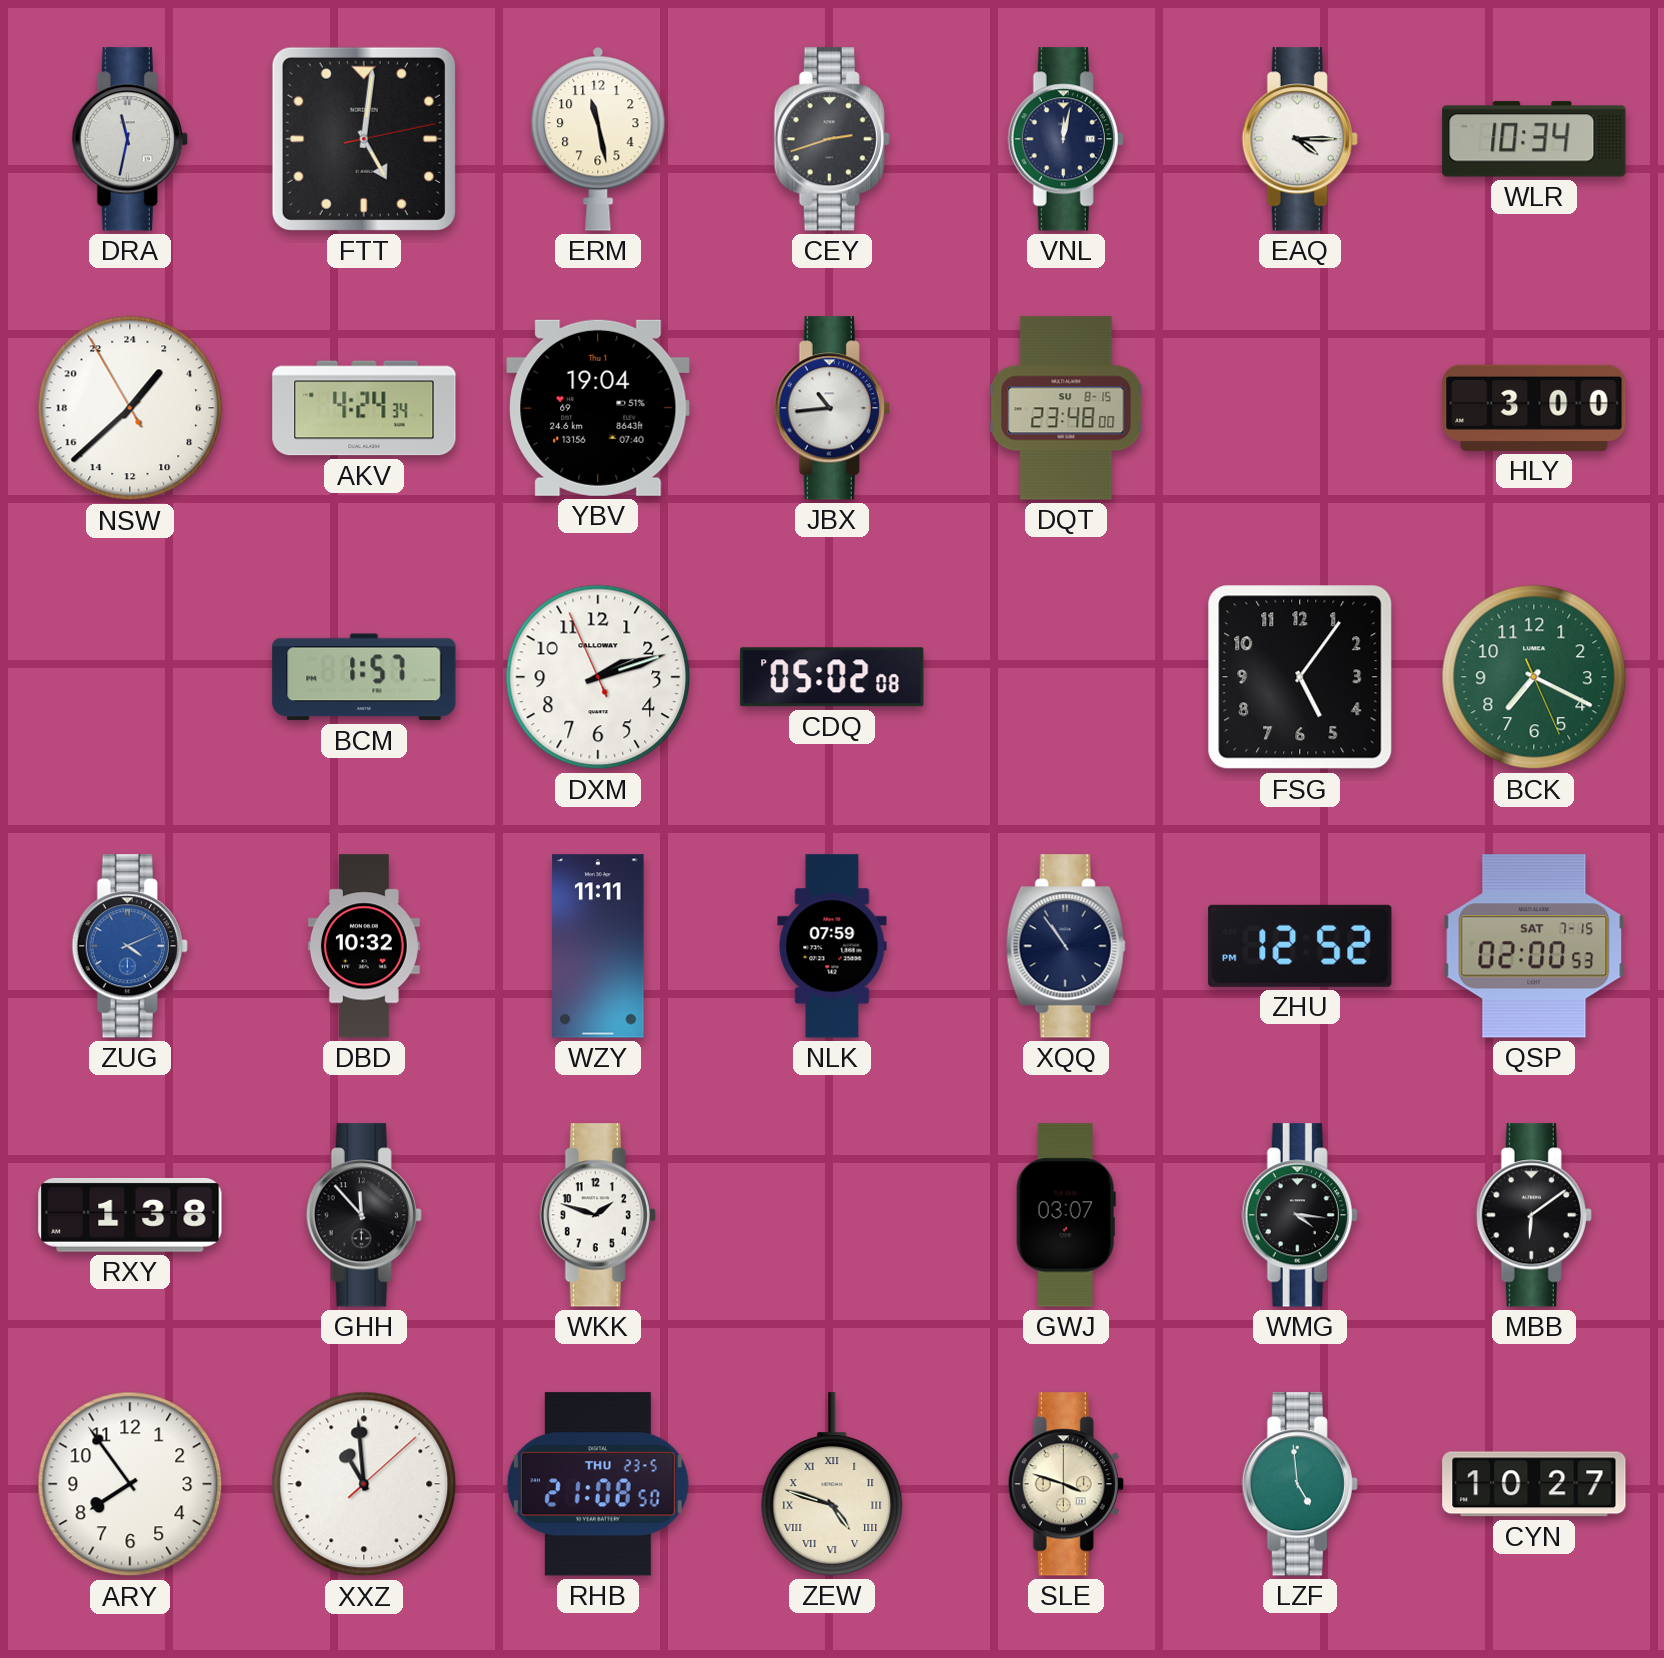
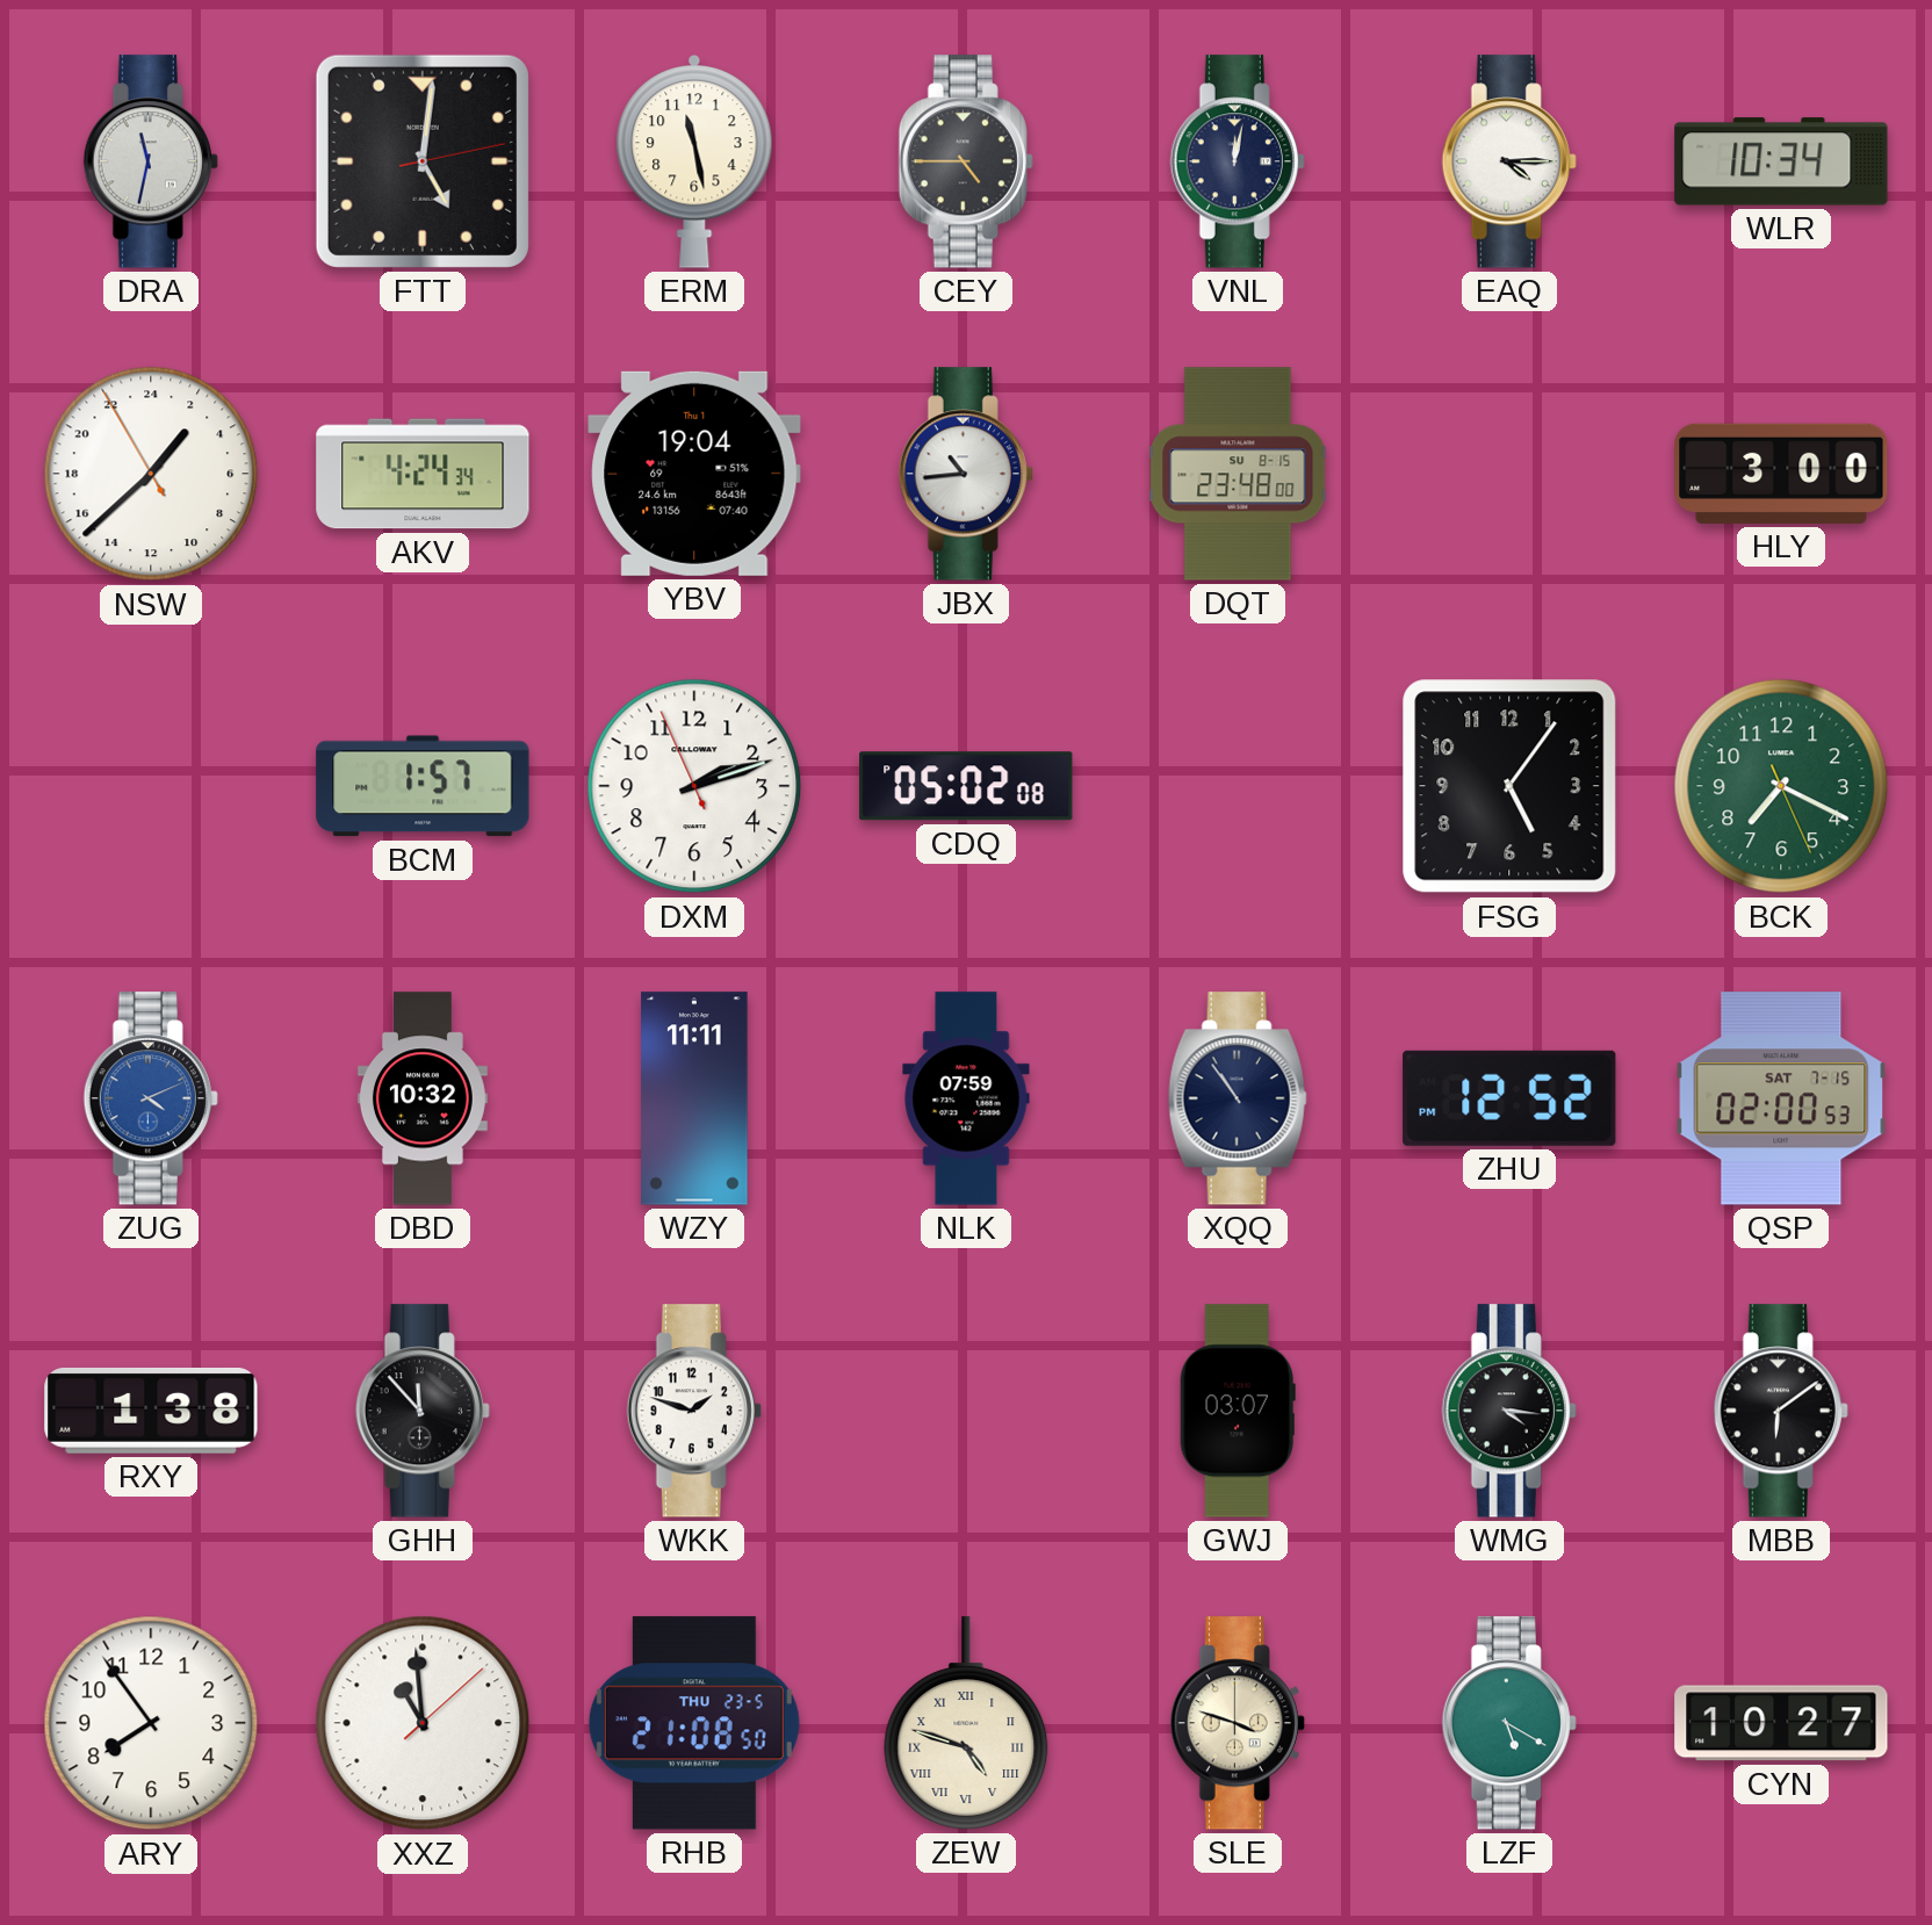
CEY: 2:42 -> 4:45 (966, 161)
LZF: 4:59 -> 5:20 (1509, 1723)
